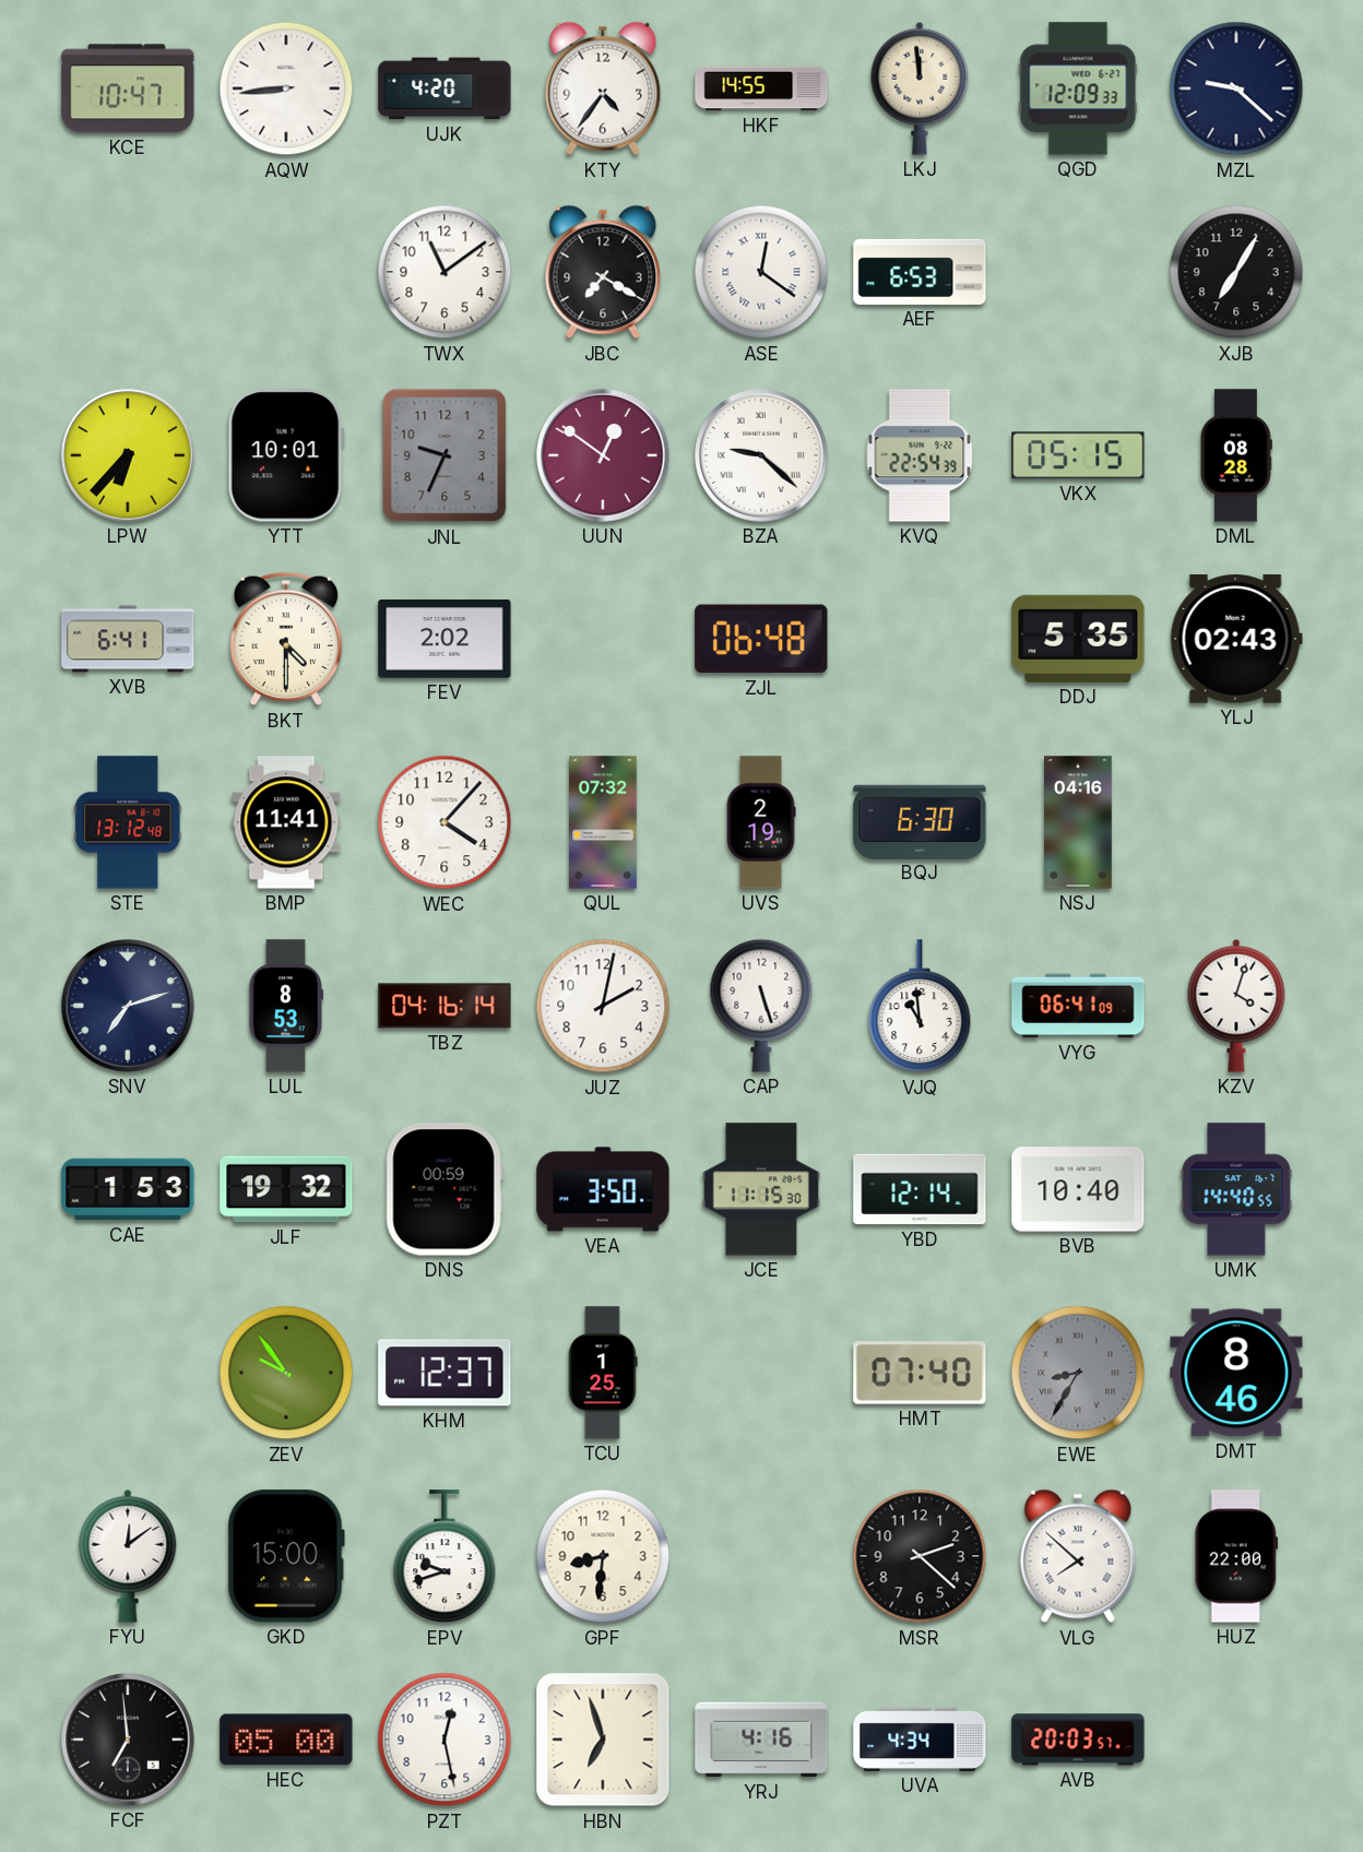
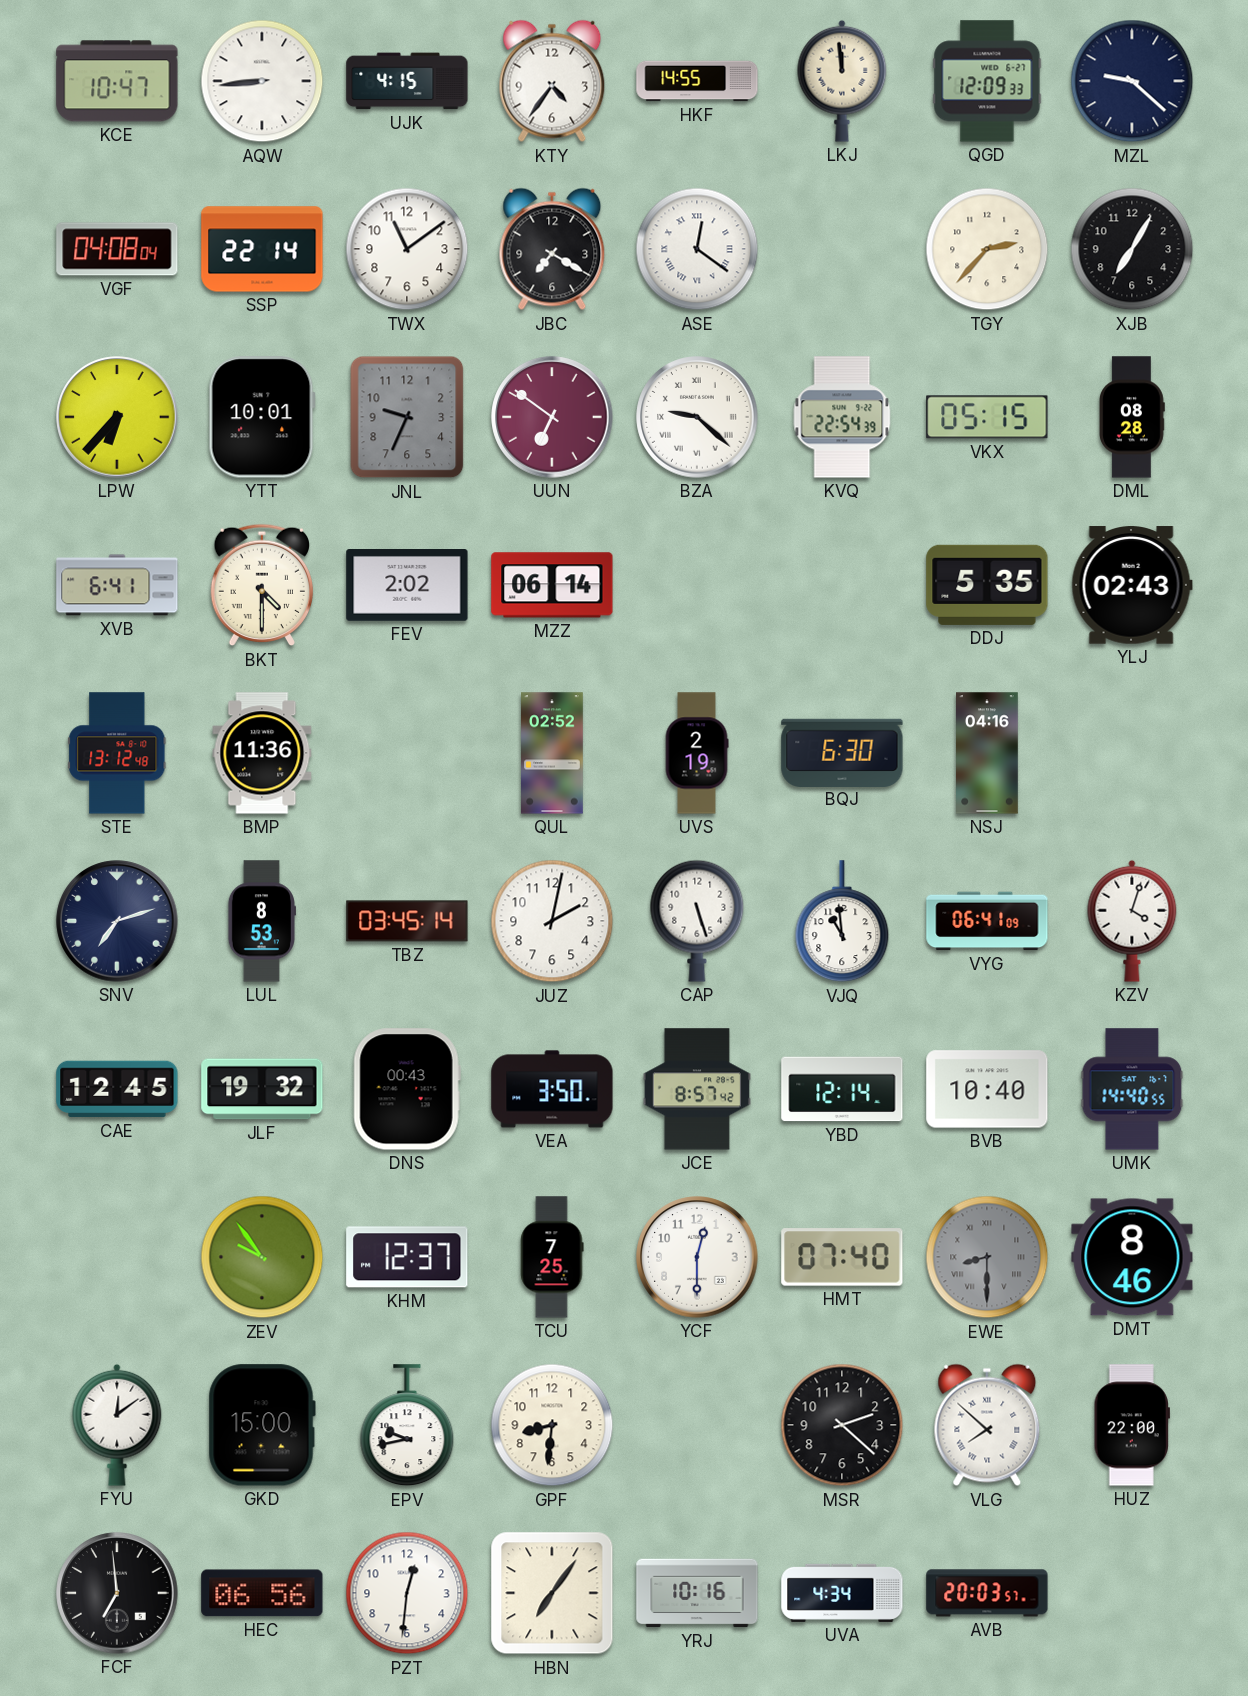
UJK: 4:20 -> 4:15 (407, 81)
VGF: none -> 04:08 (117, 249)
SSP: none -> 22:14 (262, 249)
AEF: 6:53 -> none (920, 272)
TGY: none -> 2:37 (987, 249)
UUN: 12:51 -> 6:51 (552, 417)
MZZ: none -> 06:14 (552, 585)
ZJL: 06:48 -> none (761, 639)
BMP: 11:41 -> 11:36 (262, 753)
WEC: 4:07 -> none (445, 822)
QUL: 07:32 -> 02:52 (553, 753)
TBZ: 04:16 -> 03:45 (407, 921)
CAE: 1:53 -> 12:45 (117, 1089)
DNS: 00:59 -> 00:43 (407, 1089)
JCE: 11:15 -> 8:57 (697, 1089)
TCU: 1:25 -> 7:25 (552, 1257)
YCF: none -> 12:30 (697, 1257)
EWE: 8:35 -> 8:30 (987, 1257)
EPV: 9:42 -> 9:43 (407, 1426)
HEC: 05:00 -> 06:56 (262, 1593)
PZT: 12:28 -> 12:31 (407, 1593)
HBN: 6:57 -> 7:06 (552, 1593)
YRJ: 4:16 -> 10:16 (697, 1593)
